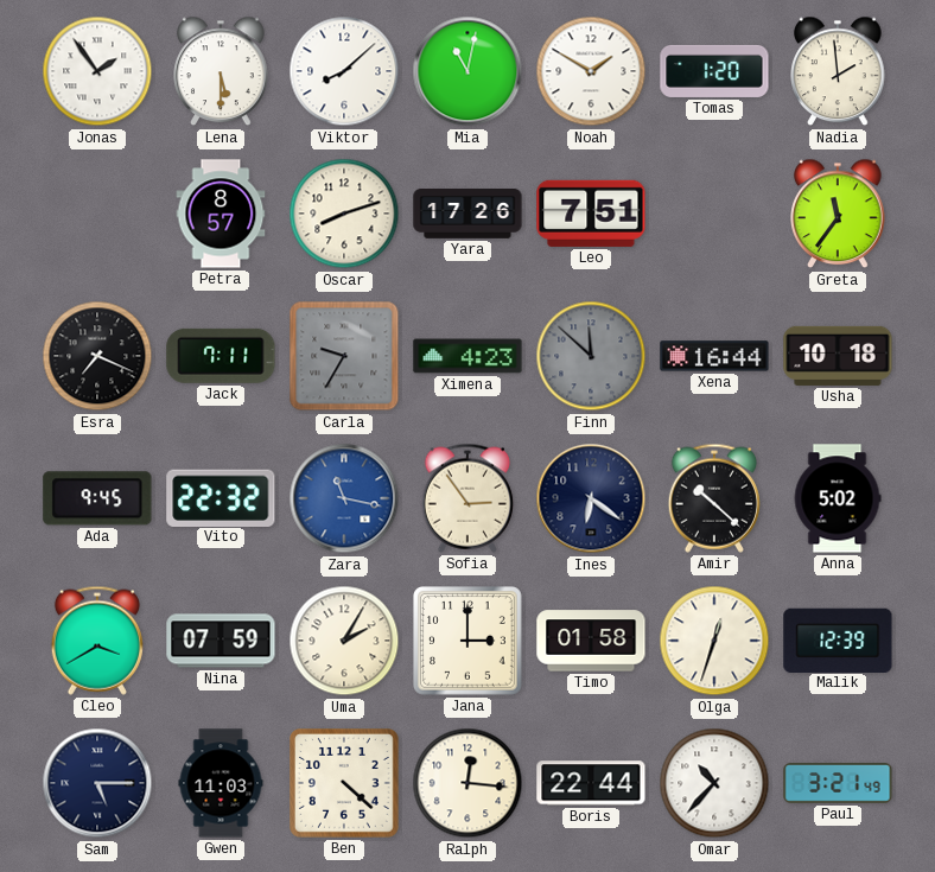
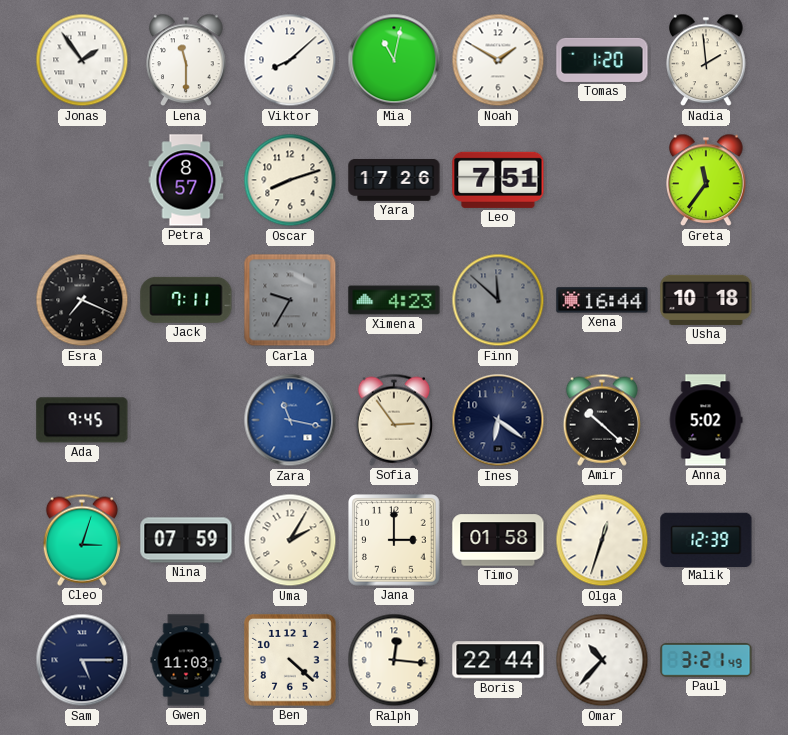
Lena: 5:30 -> 11:30 (186, 60)
Vito: 22:32 -> none (221, 497)
Cleo: 3:40 -> 3:03 (82, 540)
